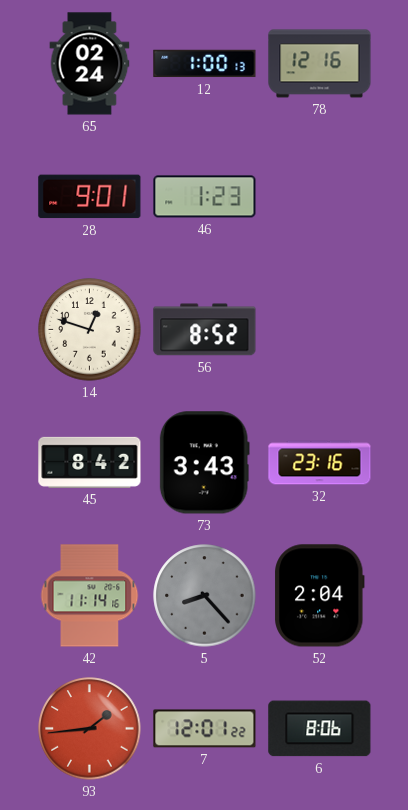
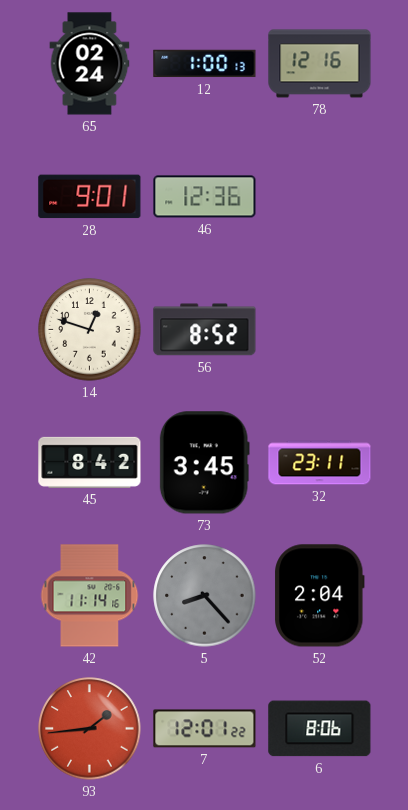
46: 1:23 -> 12:36 (205, 197)
73: 3:43 -> 3:45 (204, 463)
32: 23:16 -> 23:11 (320, 463)
